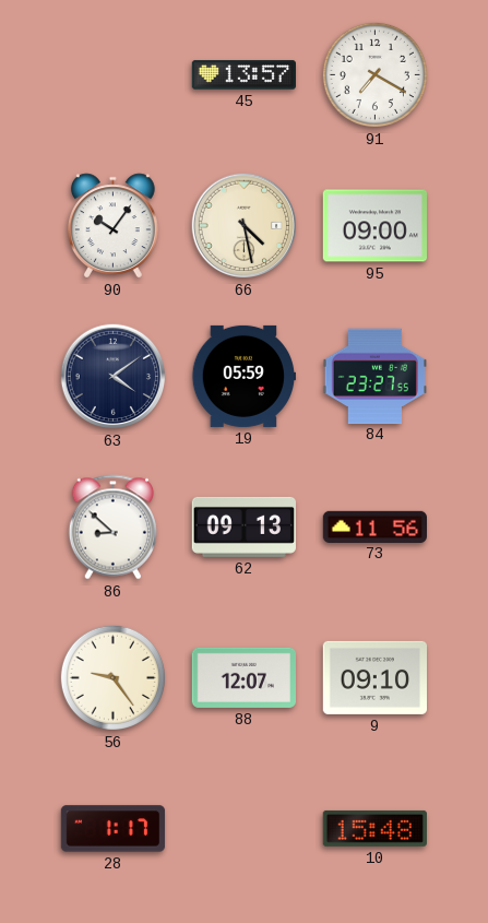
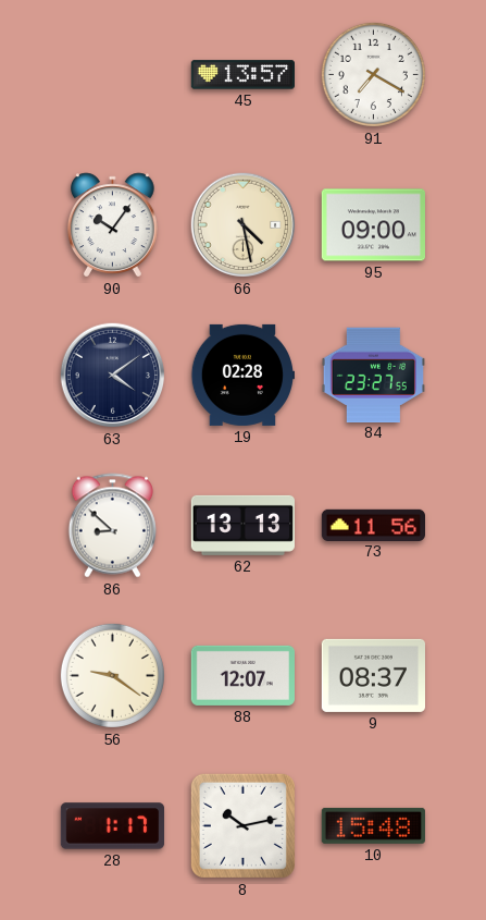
19: 05:59 -> 02:28 (242, 375)
62: 09:13 -> 13:13 (242, 525)
56: 9:24 -> 9:21 (112, 675)
9: 09:10 -> 08:37 (373, 675)
8: none -> 10:13 (242, 825)
